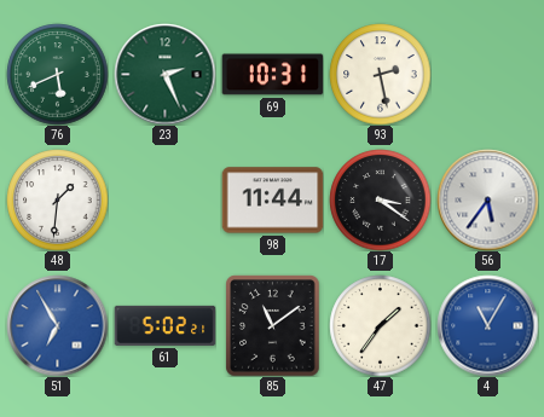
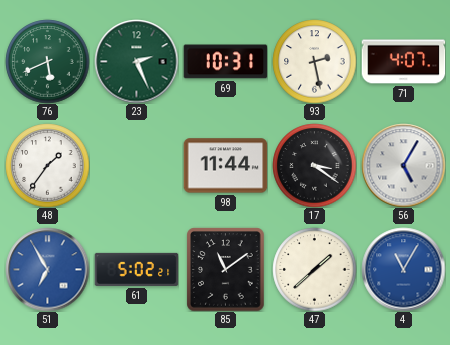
71: none -> 4:07 (403, 62)
48: 1:31 -> 1:36 (47, 165)
56: 5:36 -> 5:05 (403, 165)
47: 1:36 -> 1:38 (314, 269)
